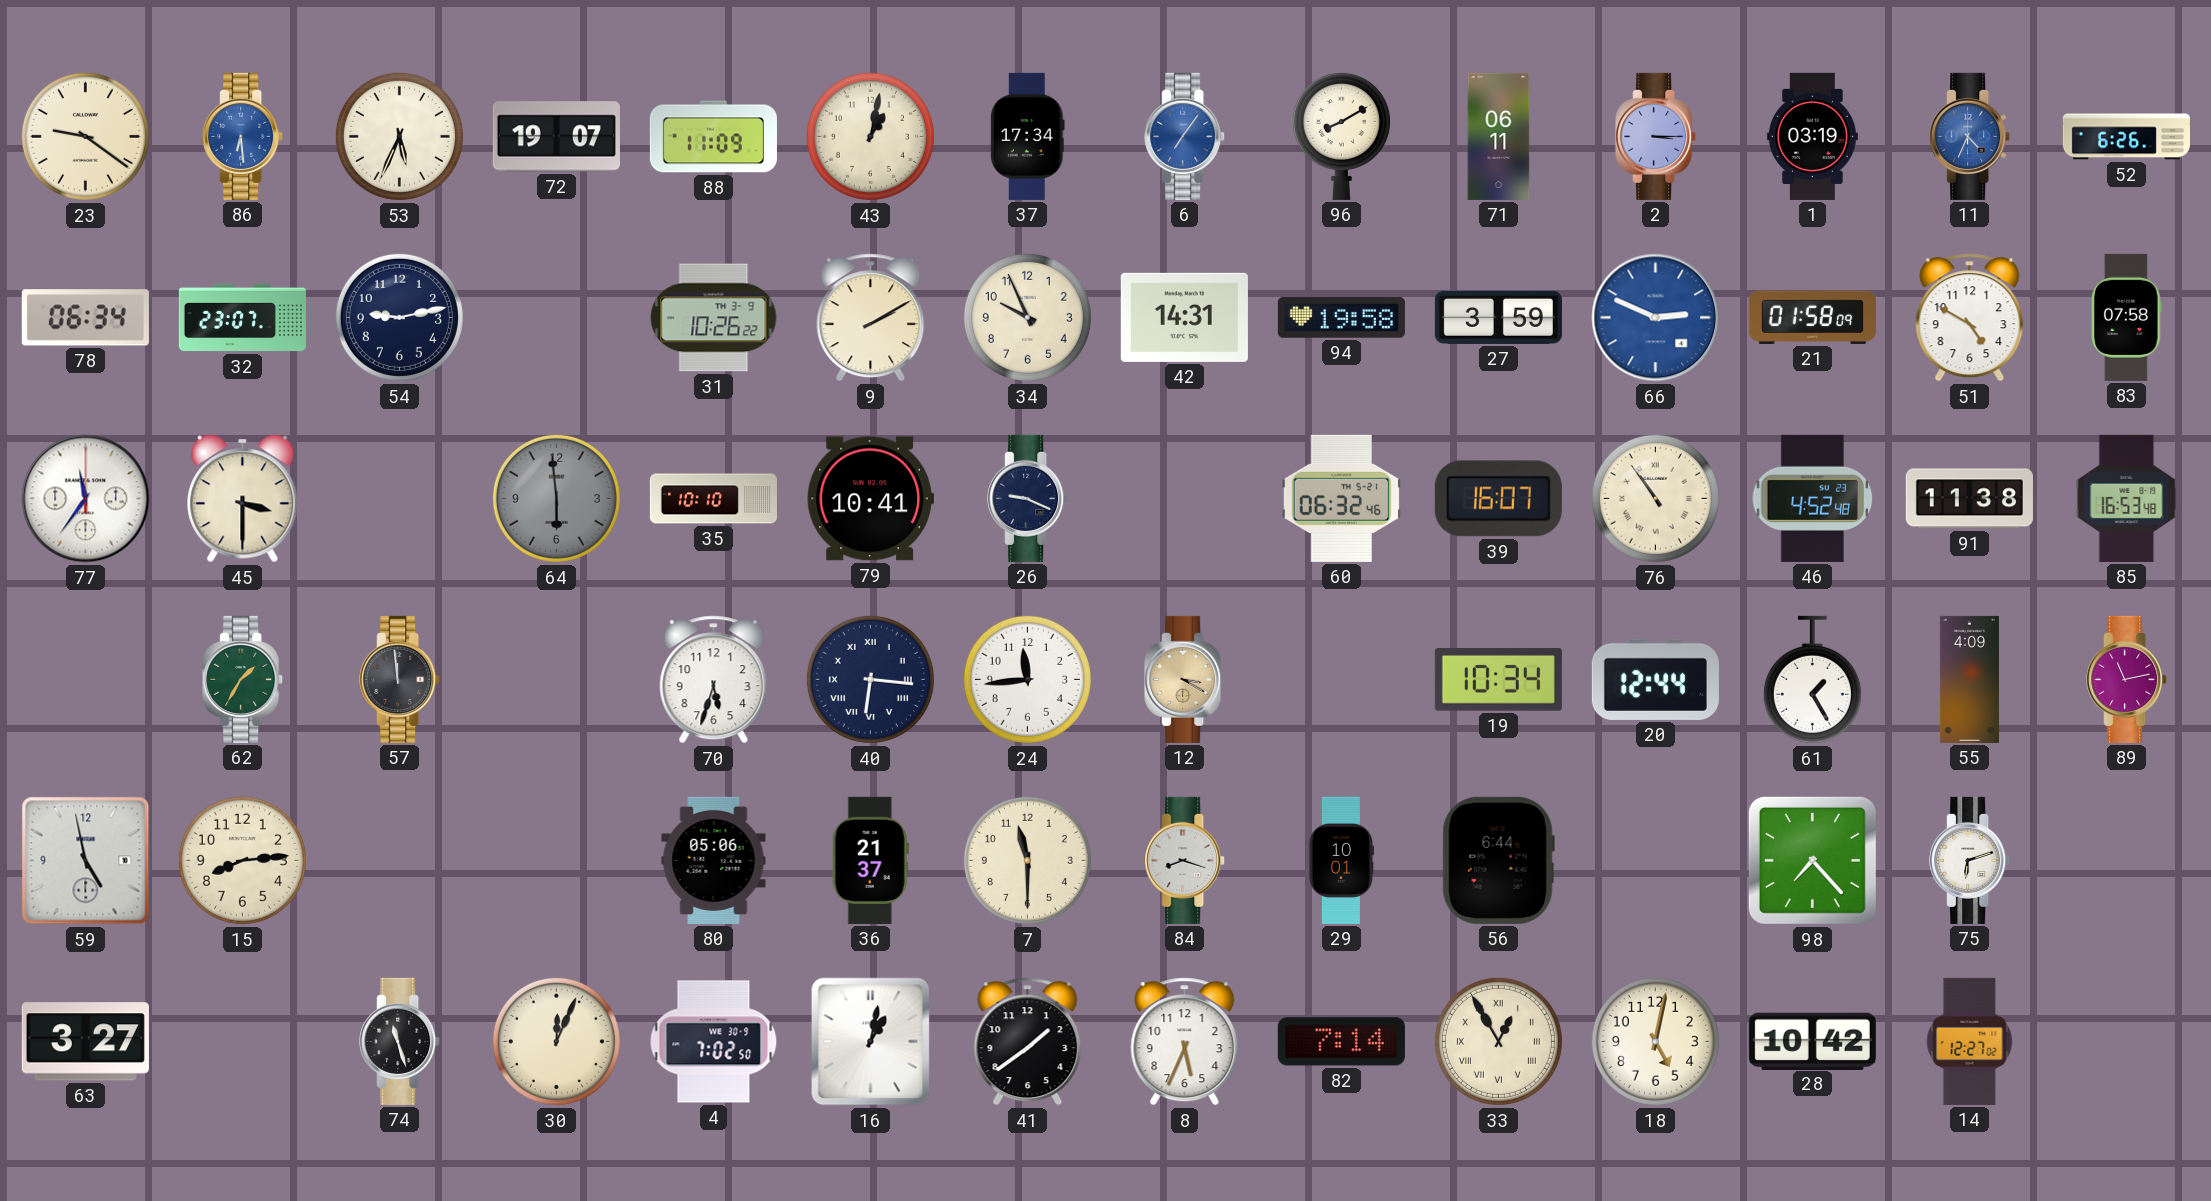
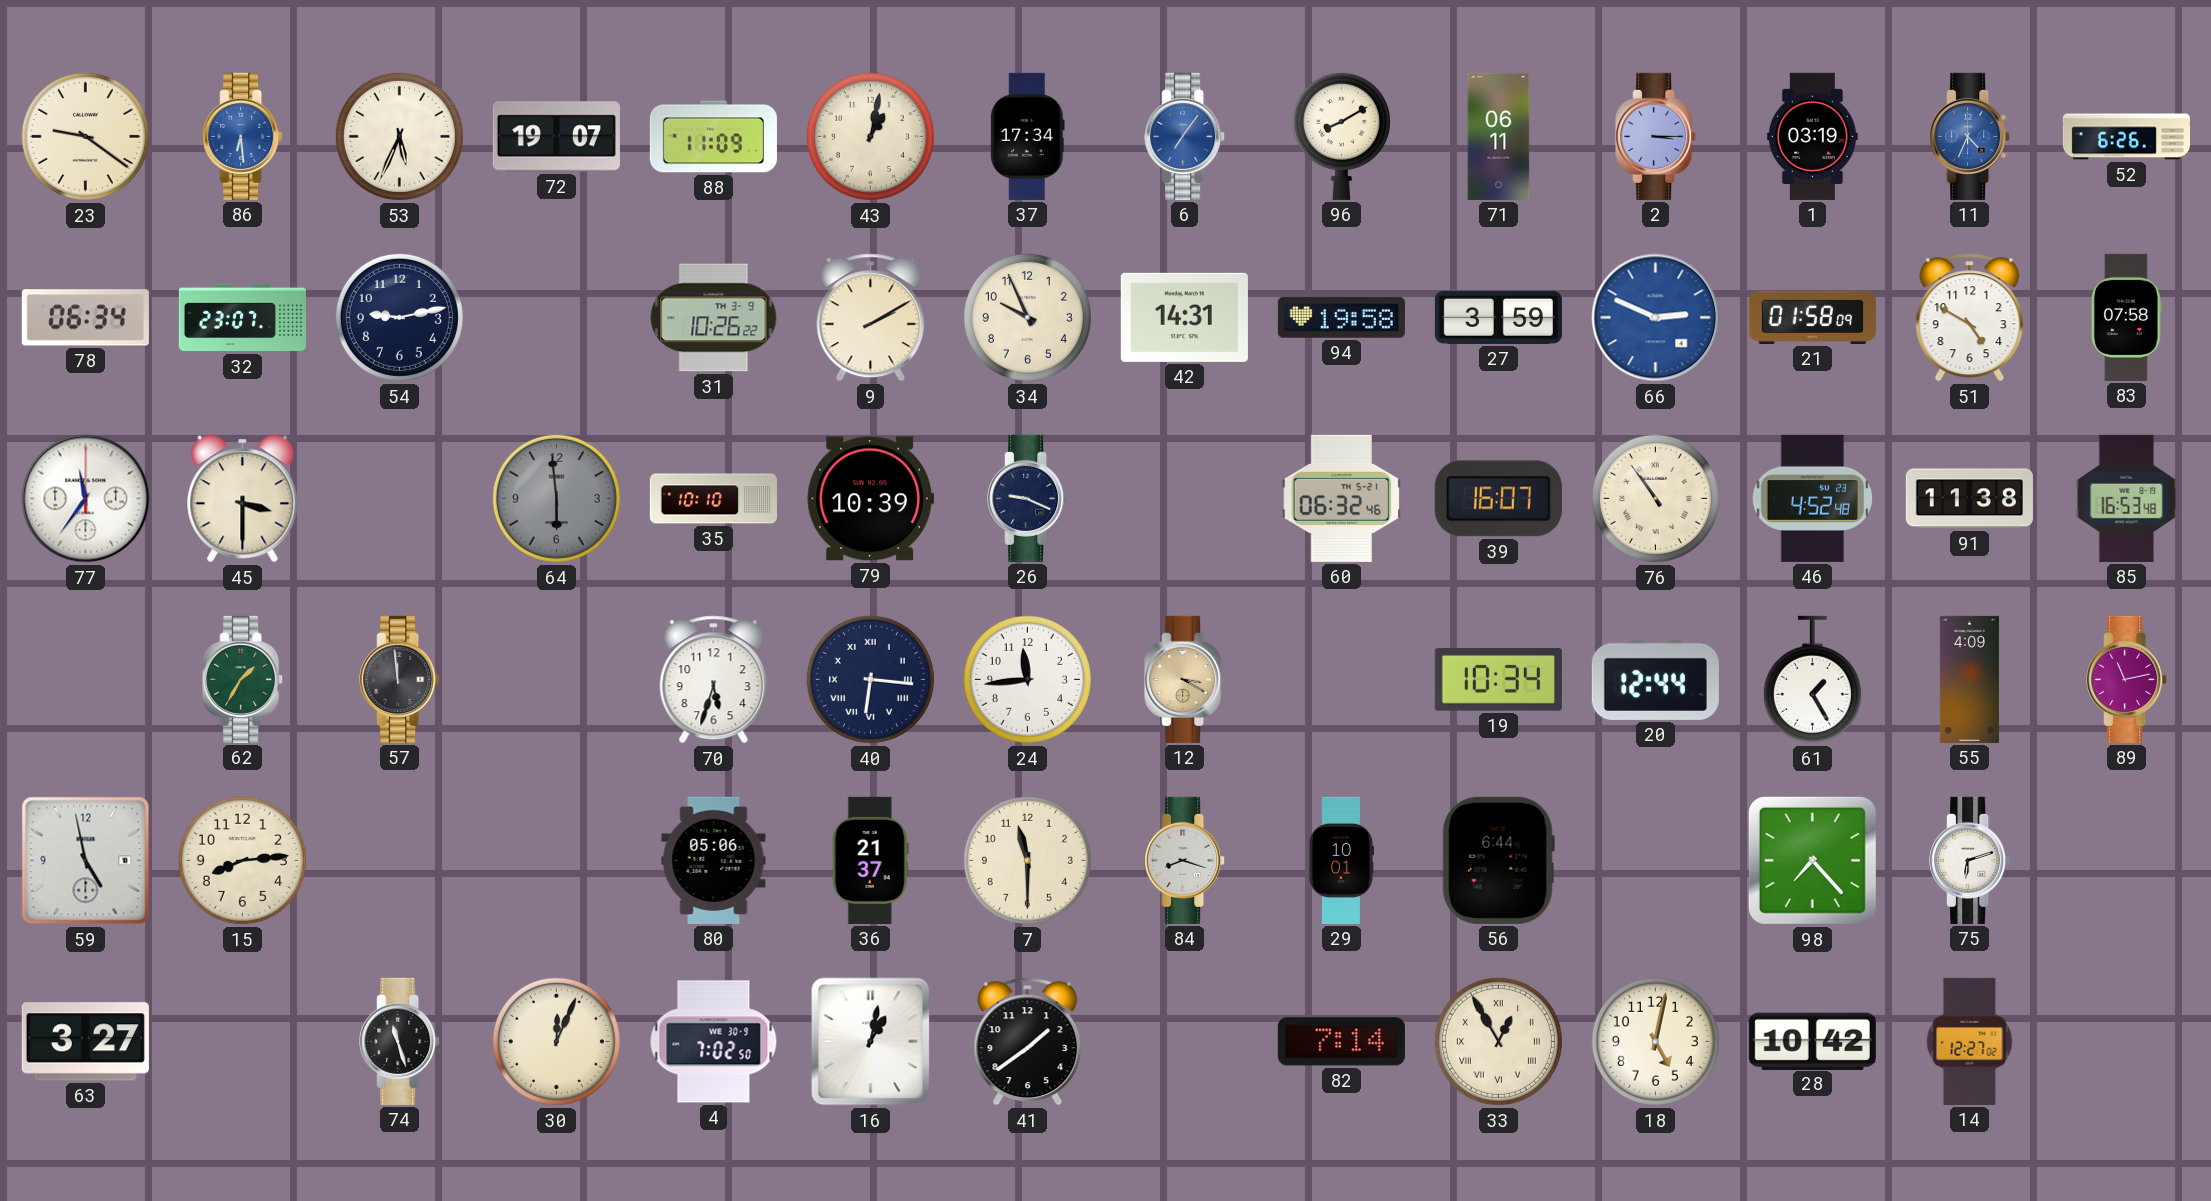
79: 10:41 -> 10:39 (870, 499)
8: 5:34 -> none (1185, 1042)
